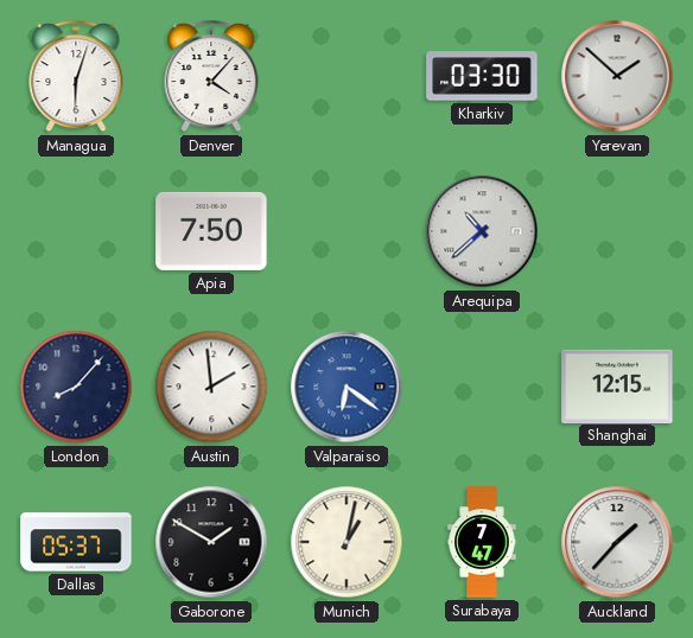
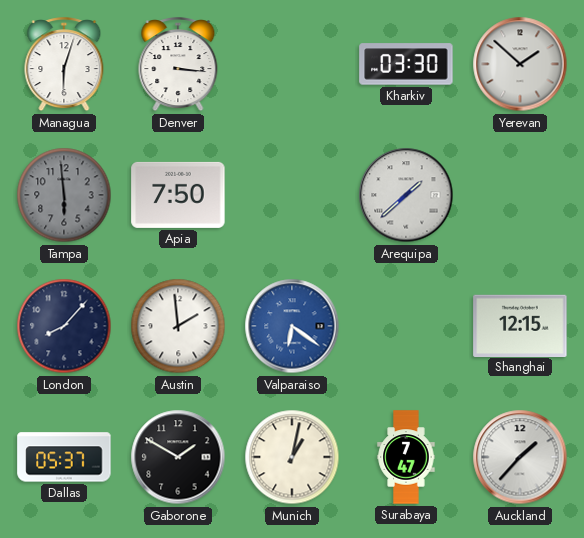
Denver: 4:07 -> 3:16 (178, 65)
Tampa: none -> 5:59 (64, 195)
Arequipa: 10:38 -> 1:38 (406, 195)
